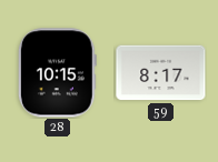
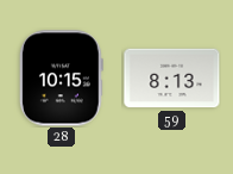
59: 8:17 -> 8:13 (172, 79)
